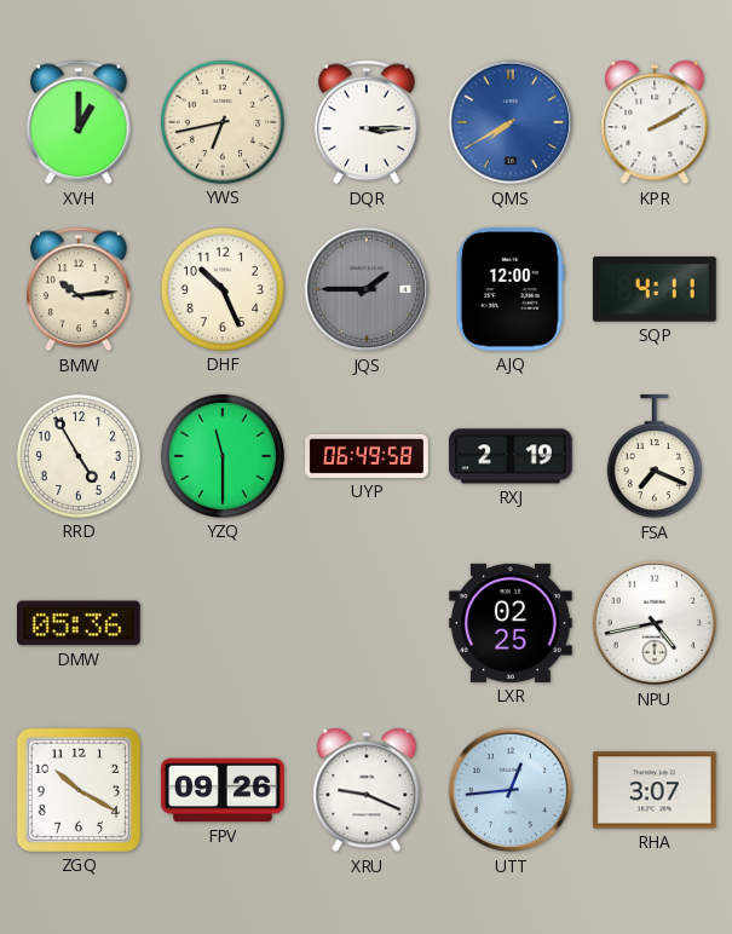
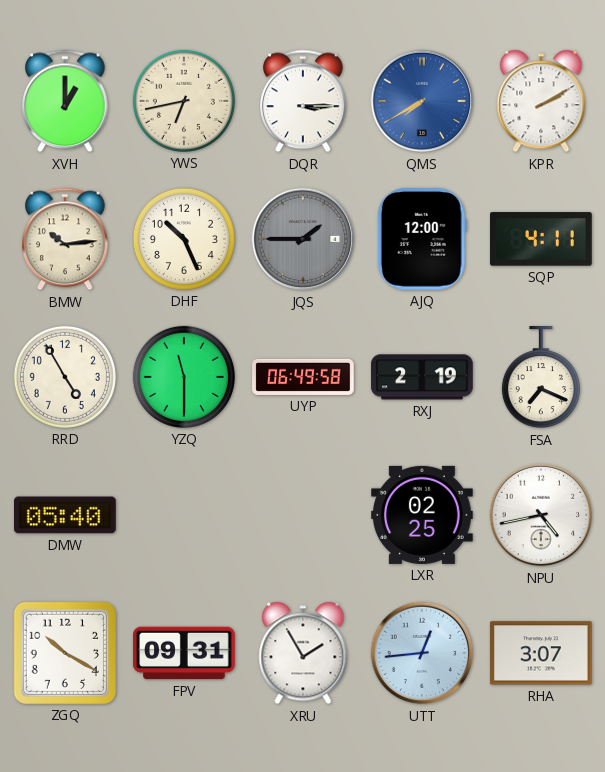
DMW: 05:36 -> 05:40 (66, 515)
FPV: 09:26 -> 09:31 (184, 653)
XRU: 9:19 -> 1:55 (303, 653)
